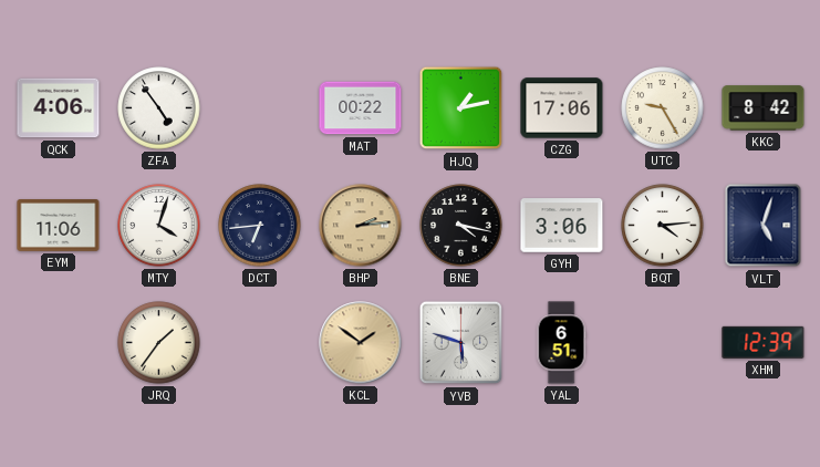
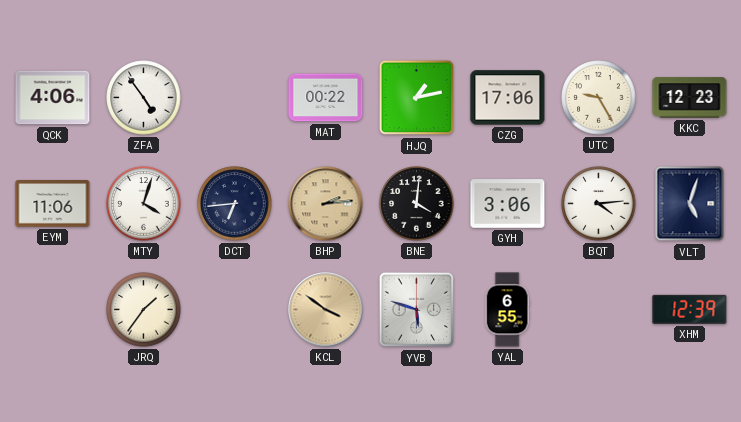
KKC: 8:42 -> 12:23 (690, 98)
BNE: 4:17 -> 4:01 (417, 204)
KCL: 1:51 -> 3:51 (326, 310)
YAL: 6:51 -> 6:55 (507, 310)
